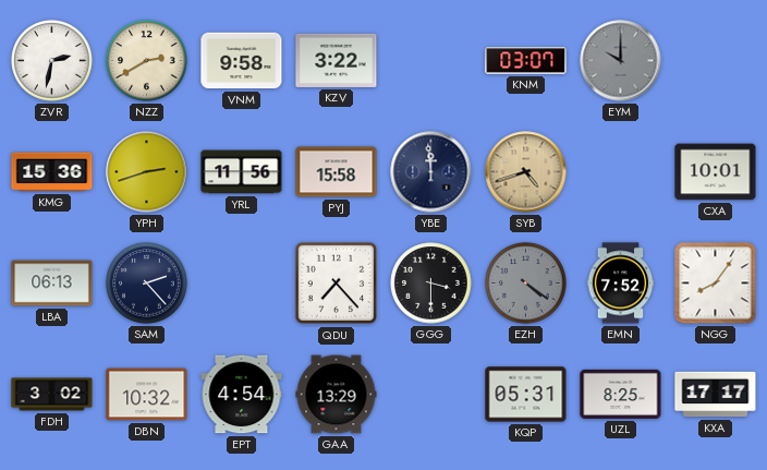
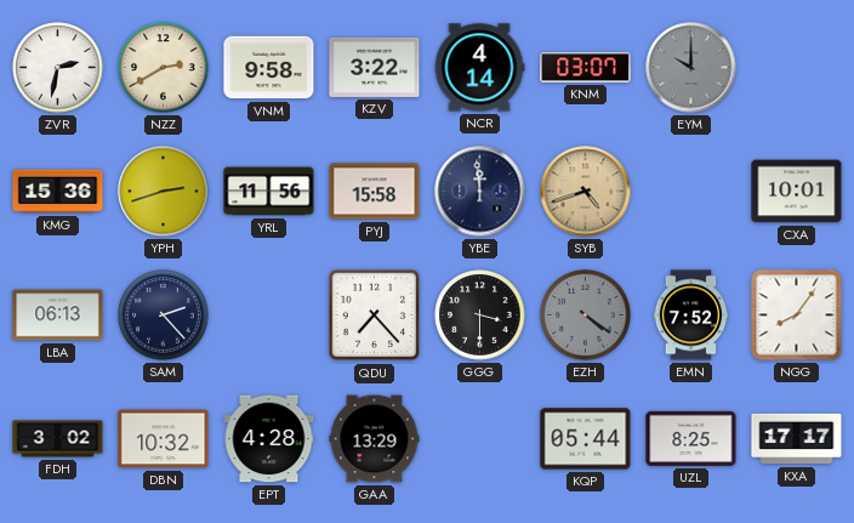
NCR: none -> 4:14 (479, 68)
EPT: 4:54 -> 4:28 (269, 439)
KQP: 05:31 -> 05:44 (586, 439)
